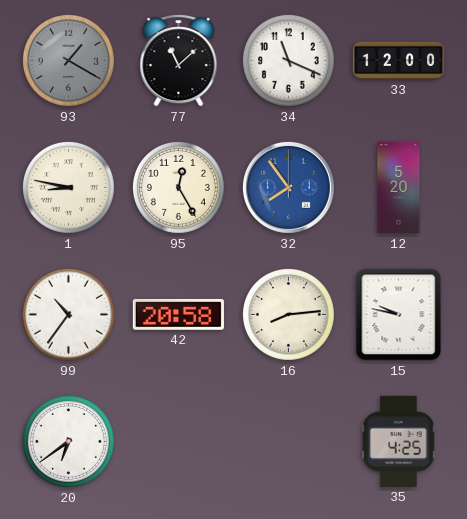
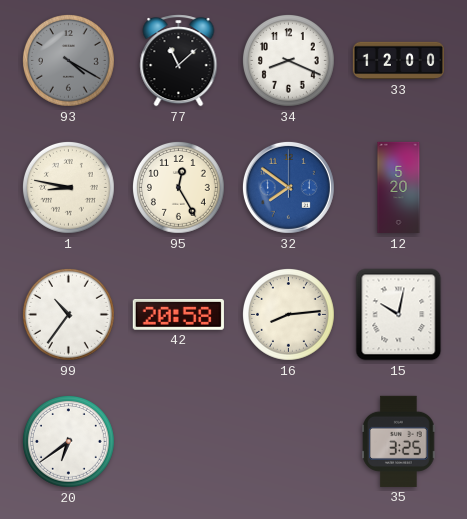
93: 1:20 -> 4:20 (68, 60)
34: 11:19 -> 8:19 (288, 60)
32: 7:54 -> 7:51 (288, 187)
15: 9:47 -> 10:02 (399, 315)
35: 4:25 -> 3:25 (399, 441)
